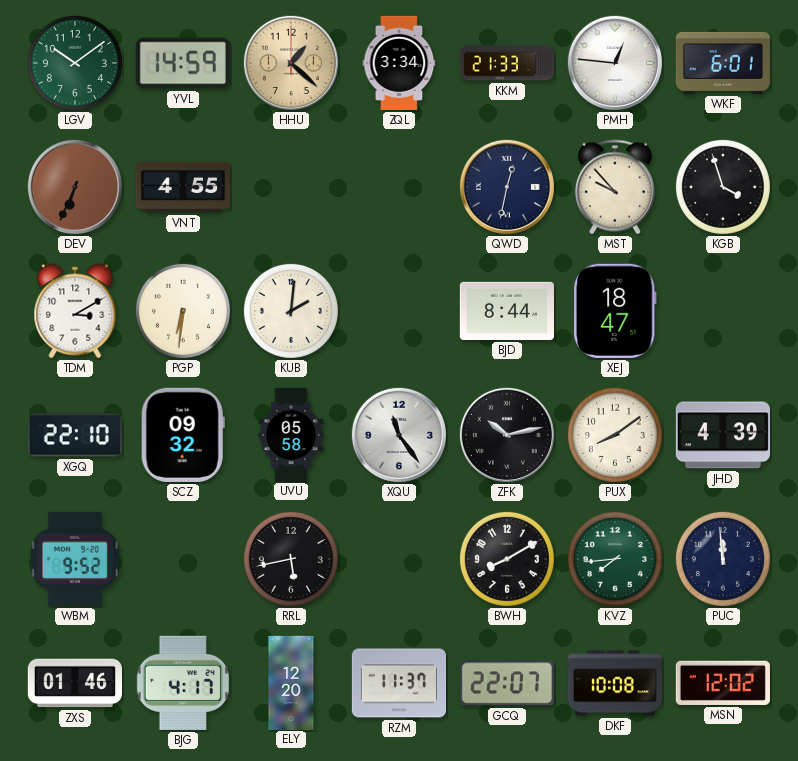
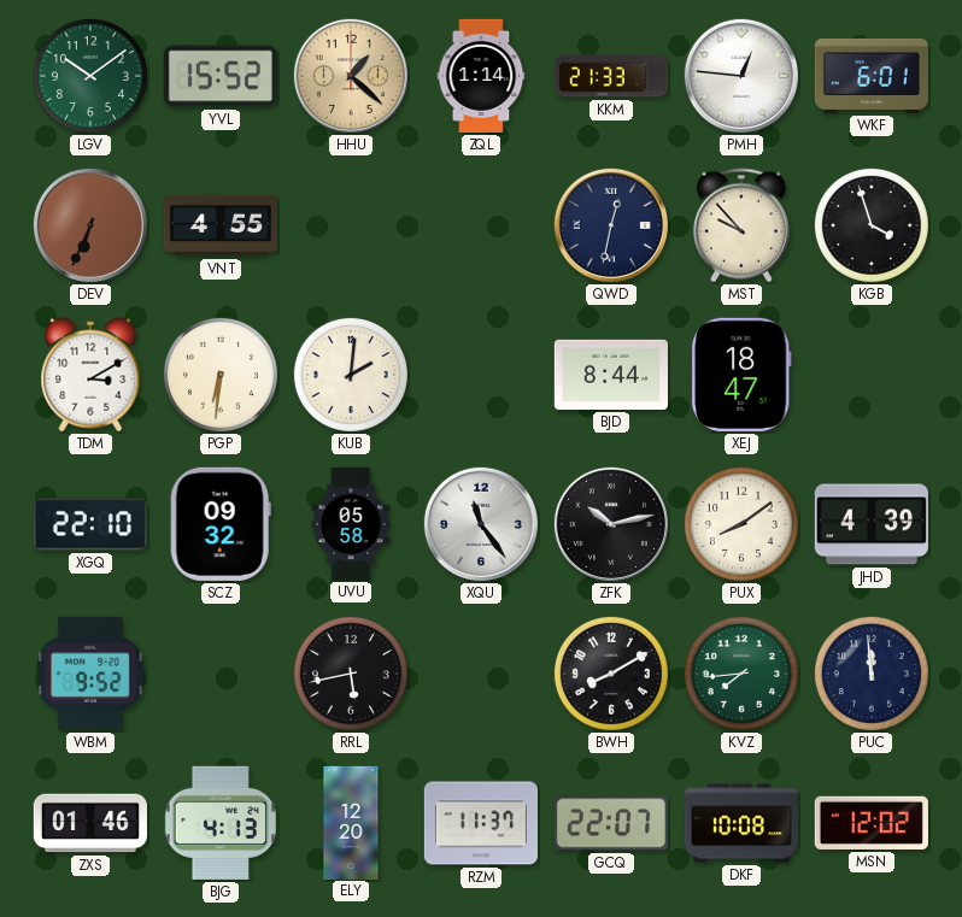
YVL: 14:59 -> 15:52 (221, 76)
ZQL: 3:34 -> 1:14 (481, 76)
BJG: 4:17 -> 4:13 (221, 823)
